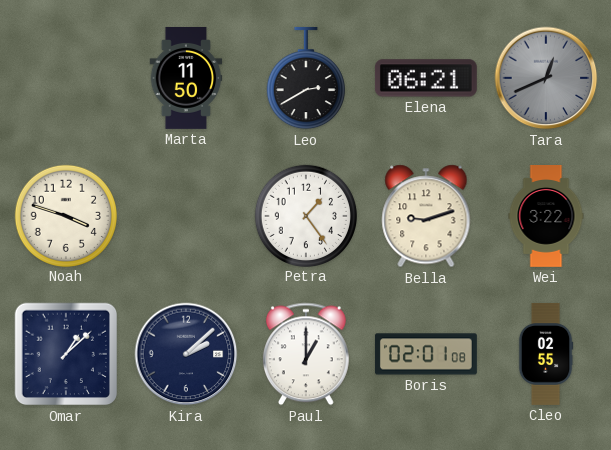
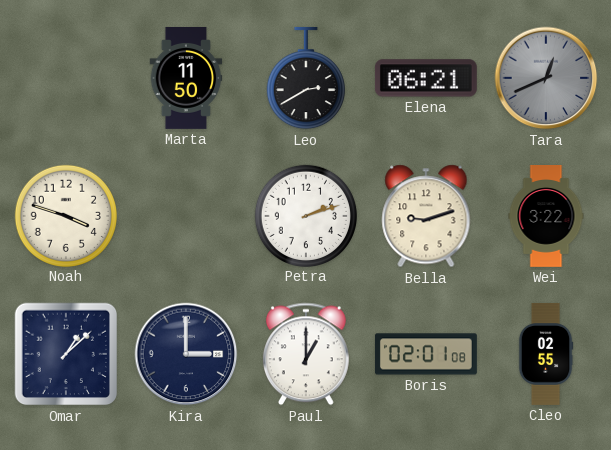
Petra: 1:24 -> 2:12 (305, 215)
Kira: 2:08 -> 3:00 (186, 354)
